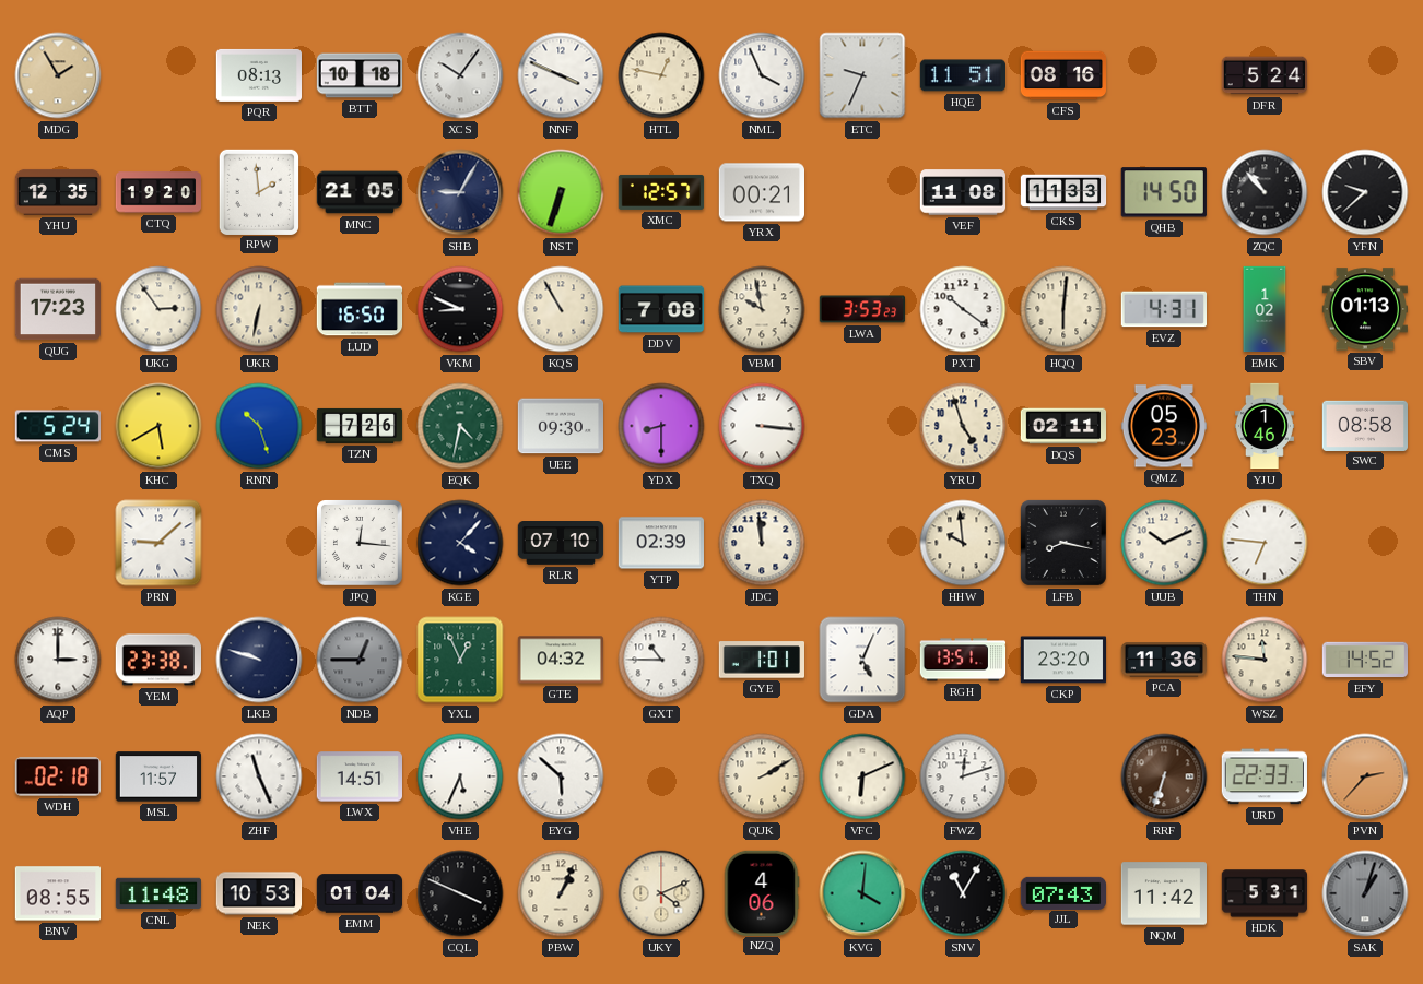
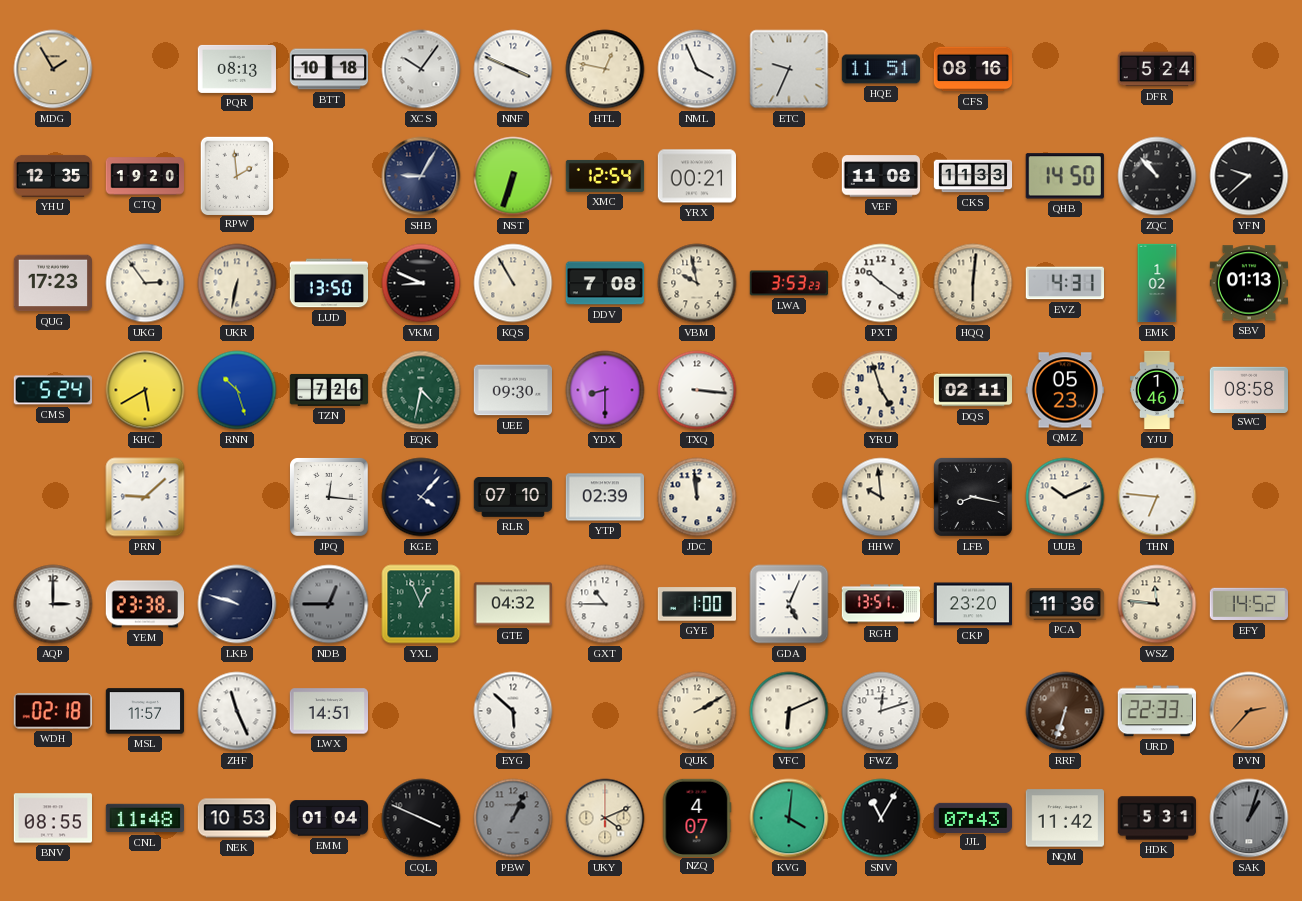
MNC: 21:05 -> none (360, 192)
XMC: 12:57 -> 12:54 (605, 176)
LUD: 16:50 -> 13:50 (329, 283)
GYE: 1:01 -> 1:00 (696, 604)
VHE: 5:34 -> none (460, 776)
PBW dial: cream -> grey (513, 818)
NZQ: 4:06 -> 4:07 (697, 817)
